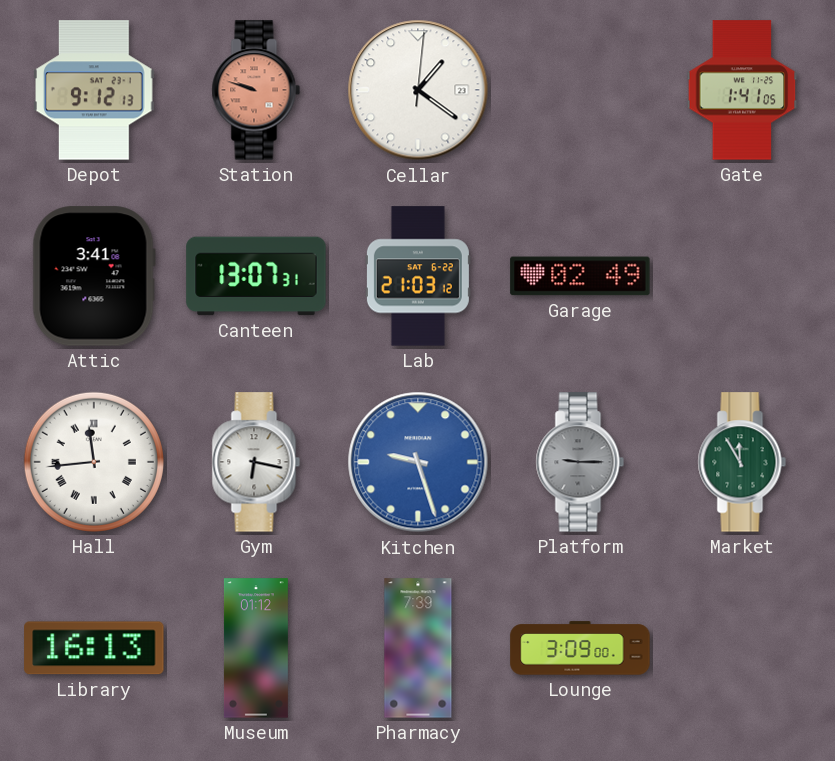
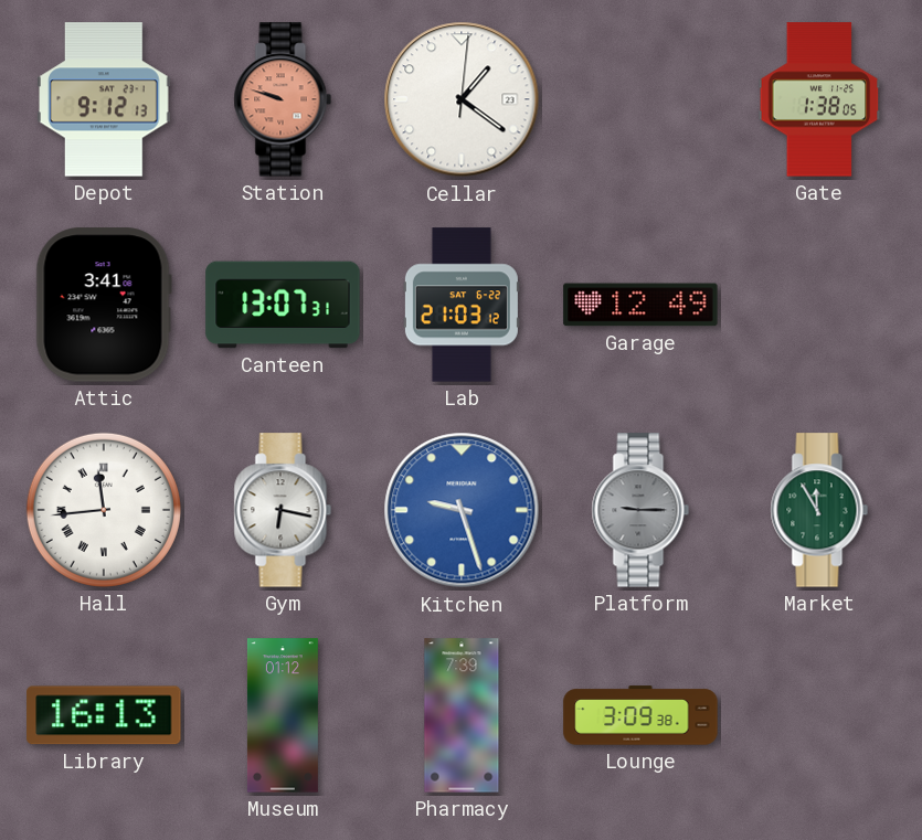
Gate: 1:41 -> 1:38 (819, 99)
Garage: 02:49 -> 12:49 (640, 305)
Lounge: 3:09:00 -> 3:09:38 (640, 715)
